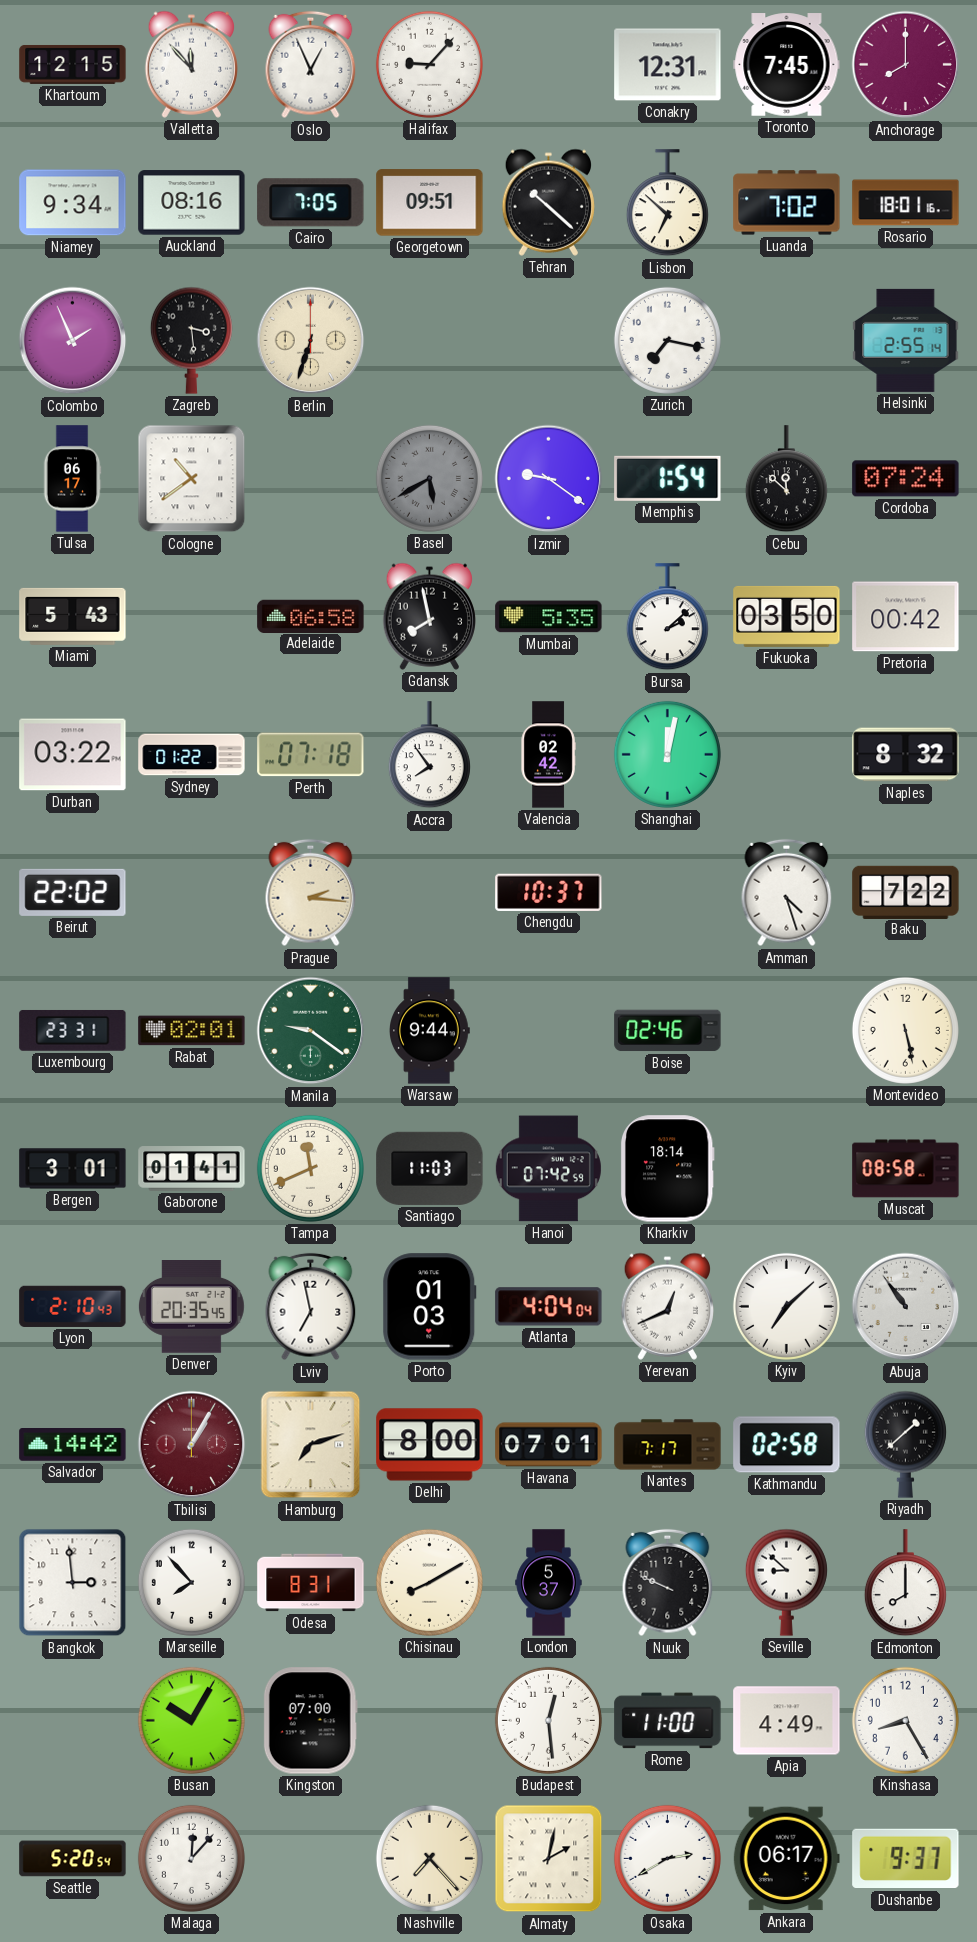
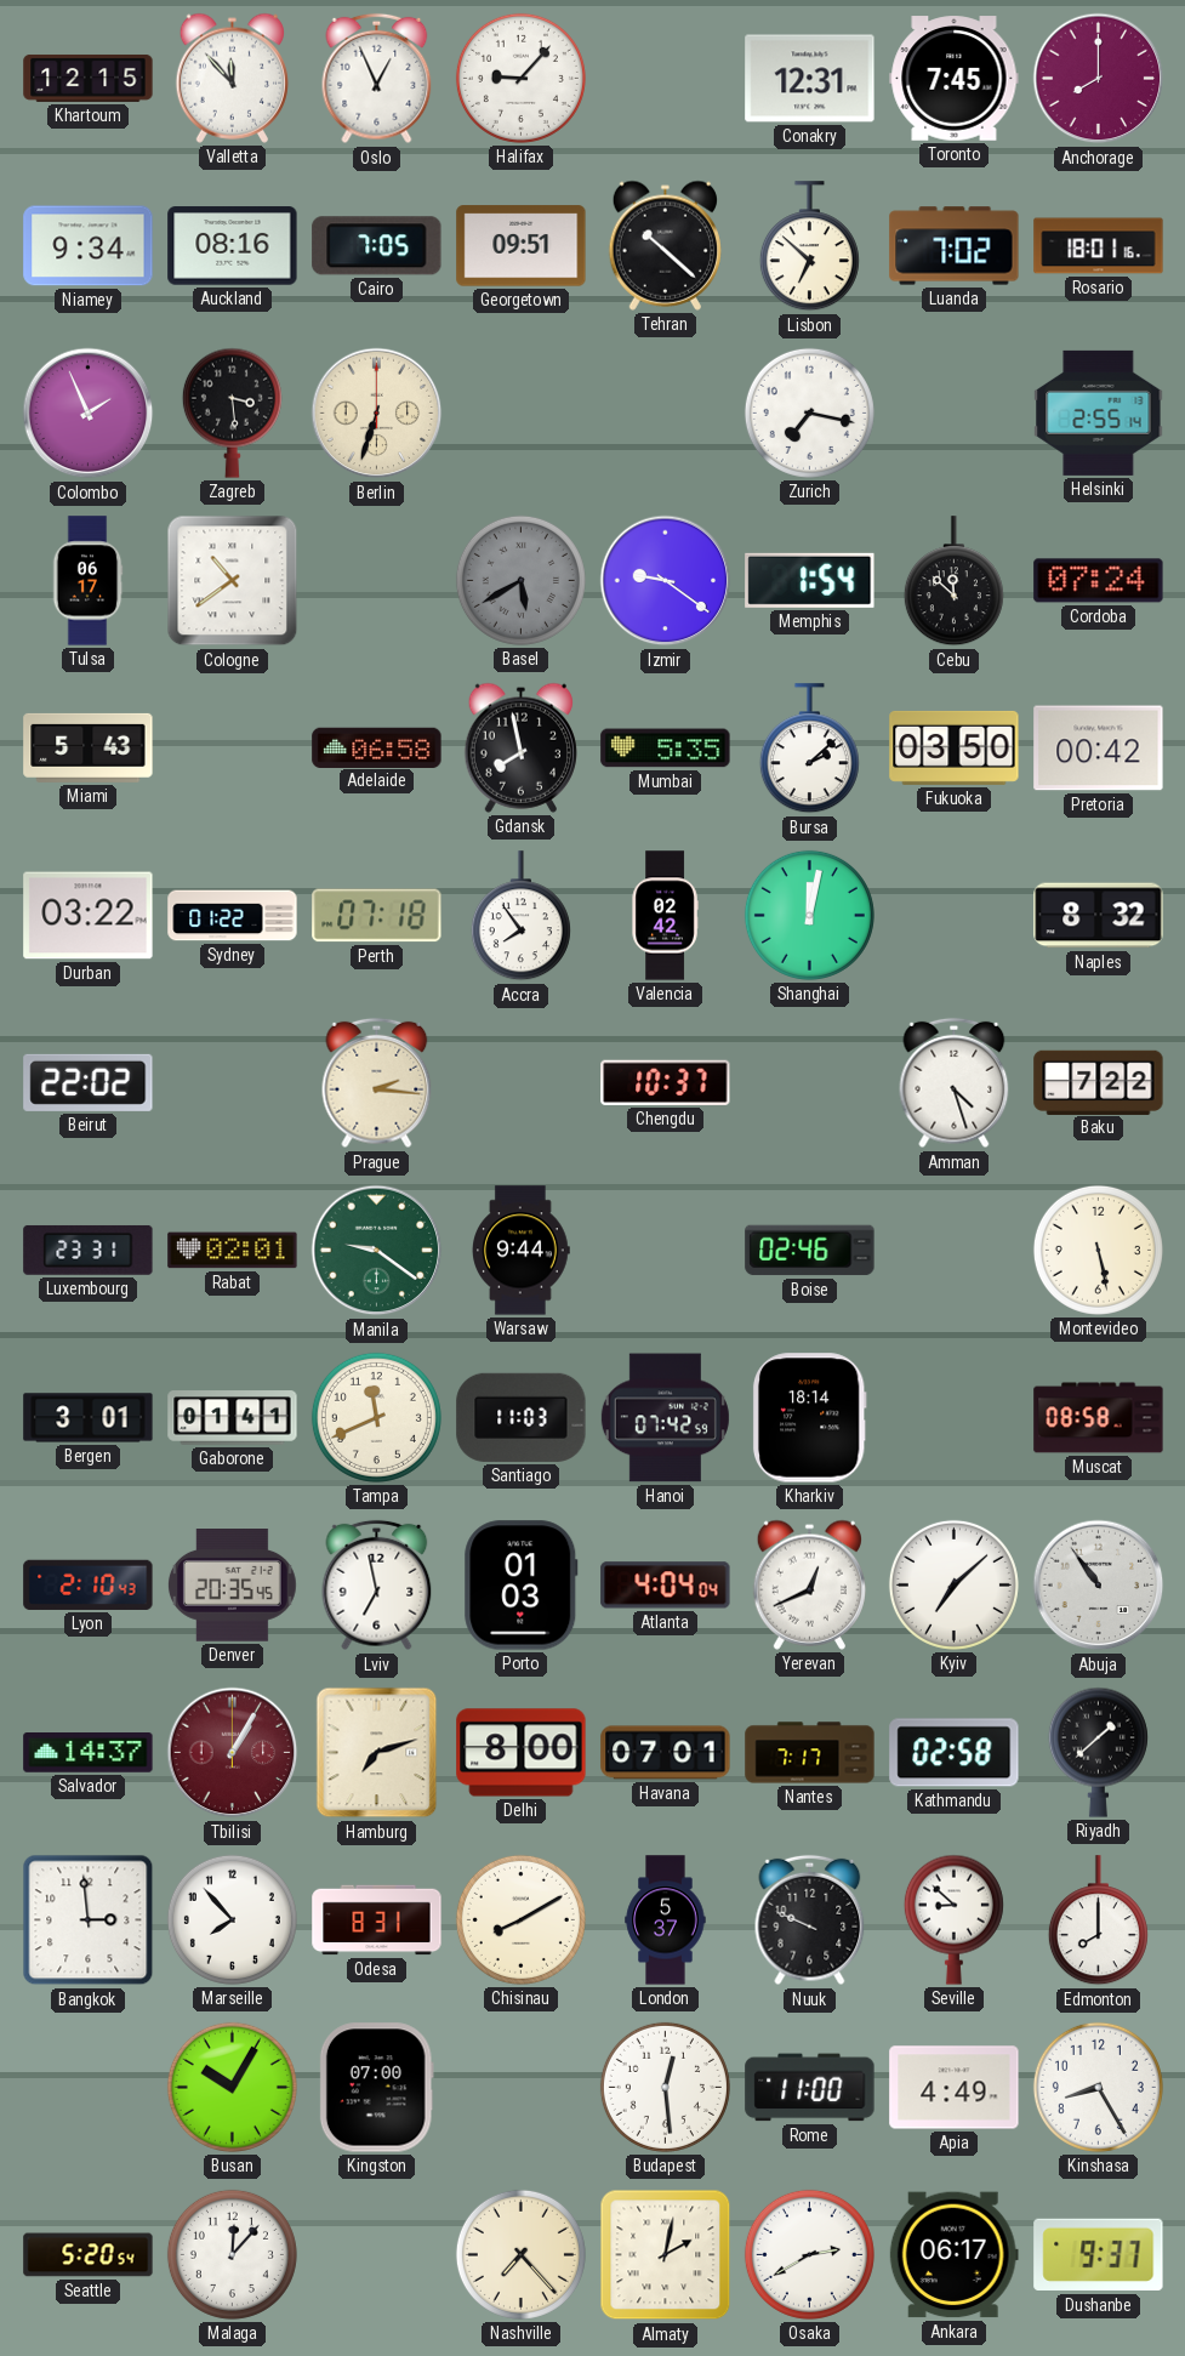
Salvador: 14:42 -> 14:37 (89, 1753)
